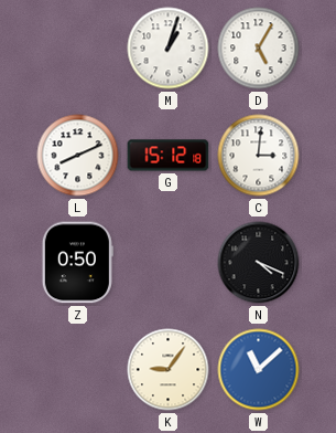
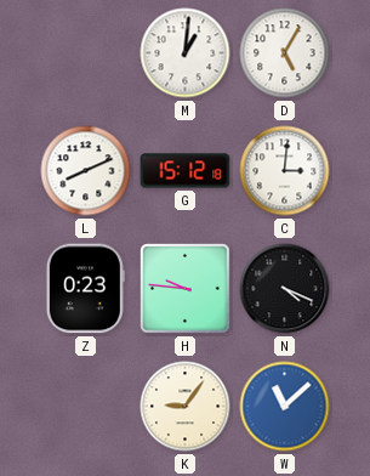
M: 1:03 -> 1:01 (186, 53)
Z: 0:50 -> 0:23 (85, 289)
H: none -> 9:46 (186, 289)
